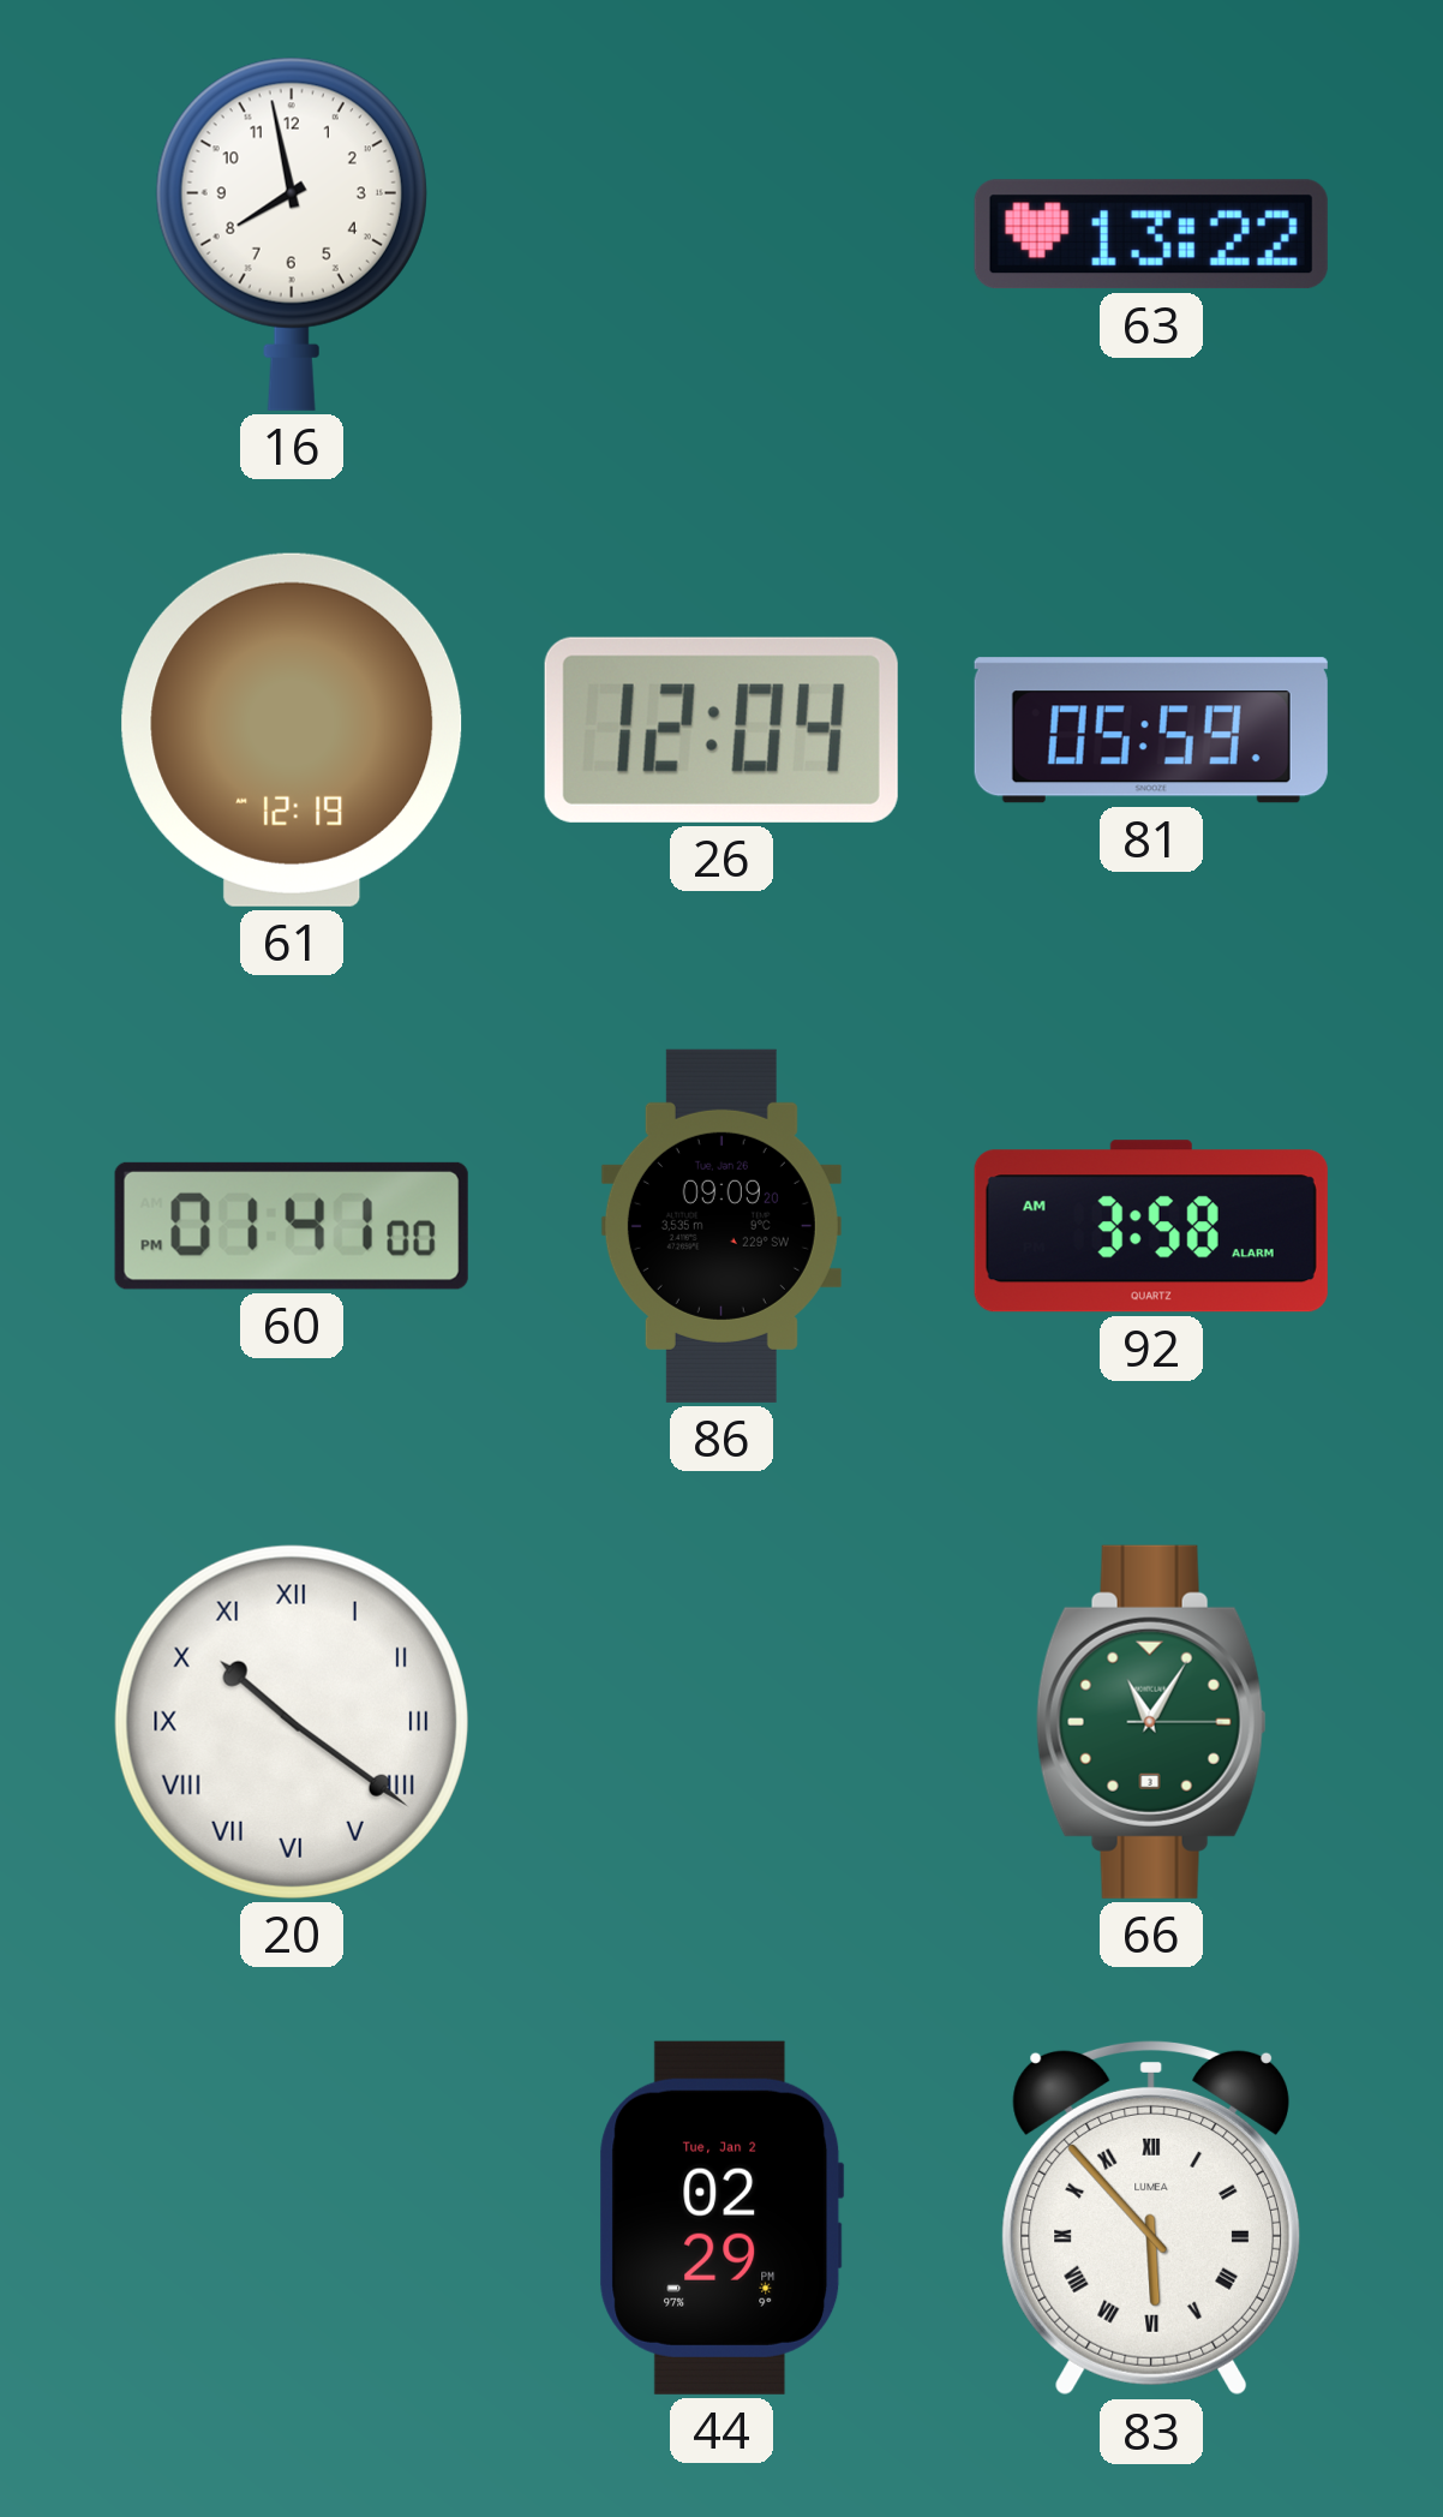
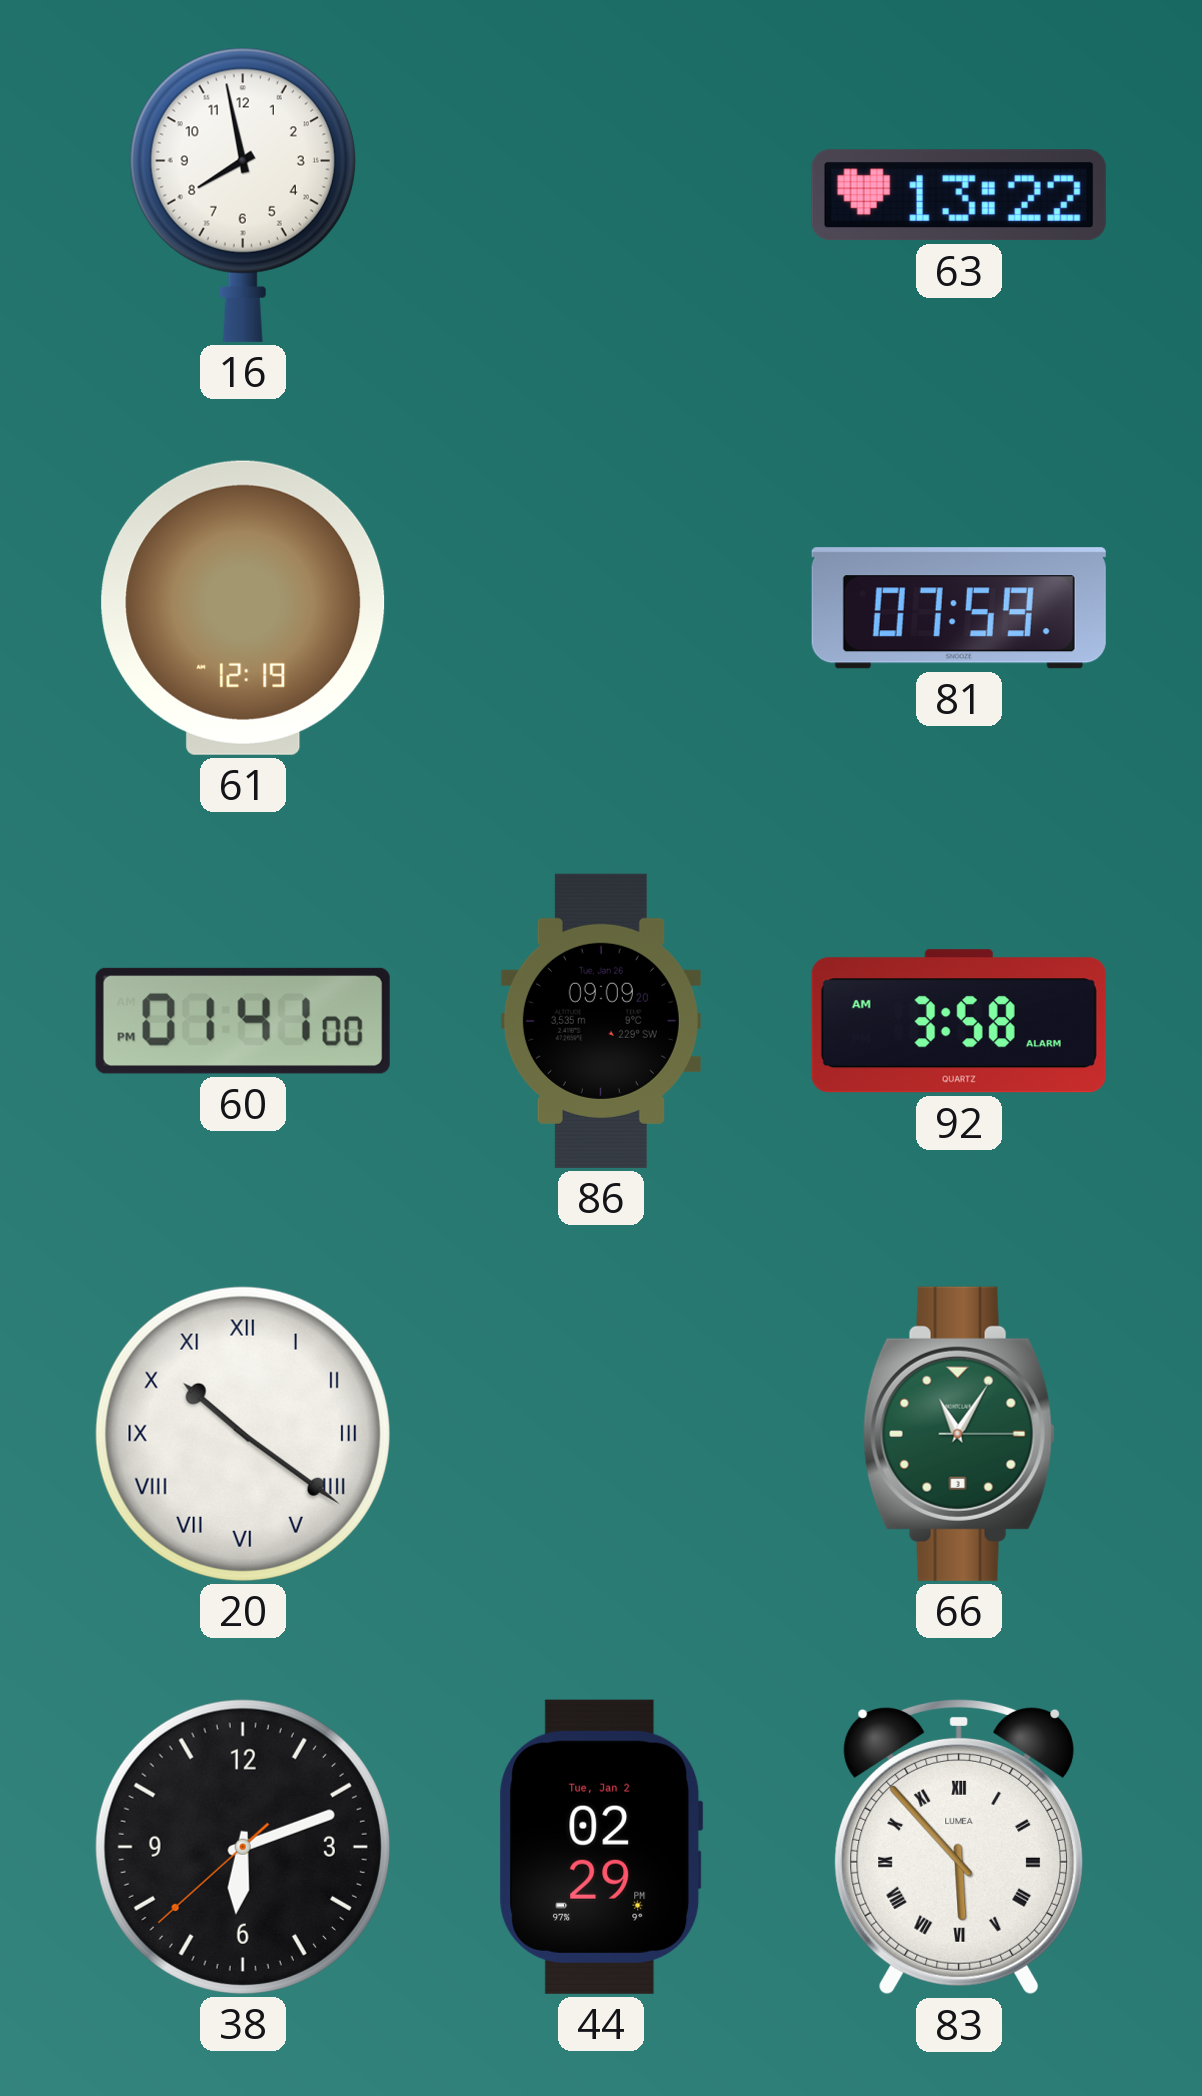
26: 12:04 -> none (721, 730)
81: 05:59 -> 07:59 (959, 608)
38: none -> 6:11 (243, 1847)
